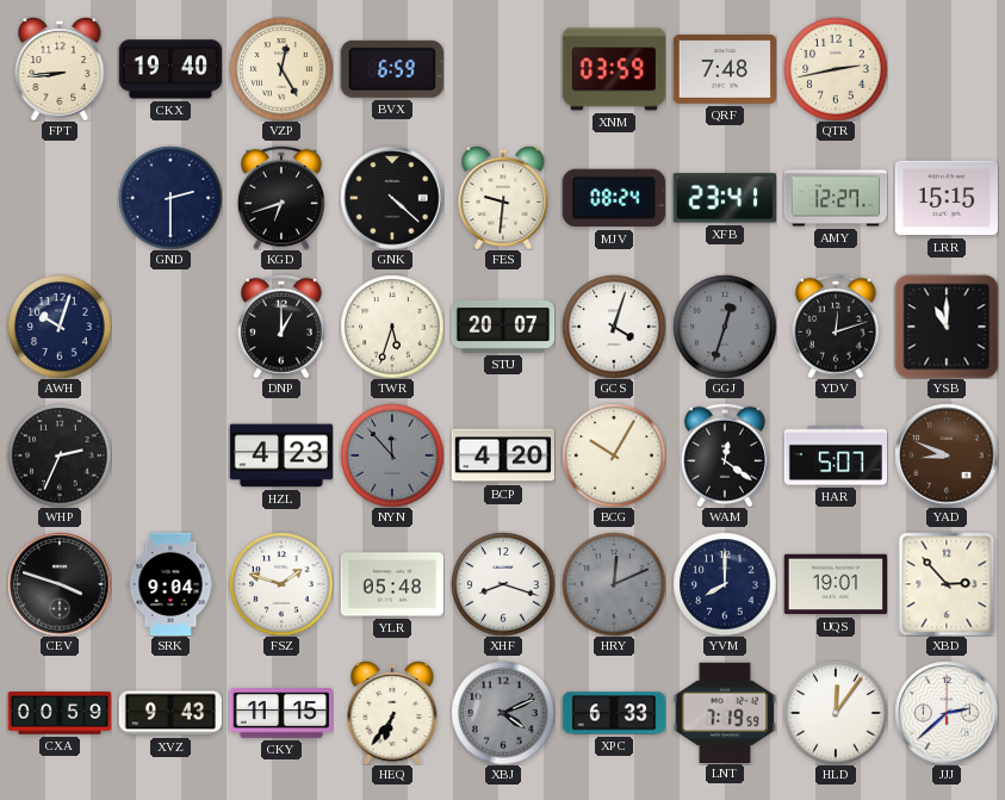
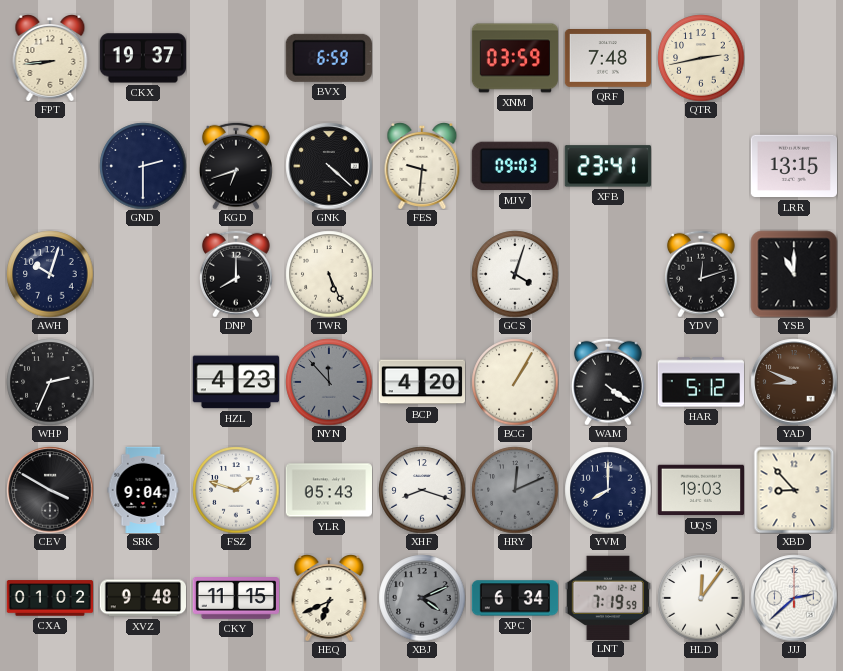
CKX: 19:40 -> 19:37 (142, 58)
VZP: 12:25 -> none (281, 69)
MJV: 08:24 -> 09:03 (515, 166)
AMY: 12:27 -> none (836, 198)
LRR: 15:15 -> 13:15 (793, 166)
DNP: 1:00 -> 8:00 (236, 274)
TWR: 5:33 -> 5:26 (329, 274)
STU: 20:07 -> none (503, 327)
GGJ: 12:33 -> none (725, 327)
BCG: 10:05 -> 1:05 (515, 382)
WAM: 12:21 -> 4:21 (608, 382)
HAR: 5:07 -> 5:12 (700, 382)
CEV: 3:48 -> 3:50 (50, 490)
YLR: 05:48 -> 05:43 (328, 490)
UQS: 19:01 -> 19:03 (700, 490)
XBD: 2:53 -> 8:53 (794, 490)
CXA: 00:59 -> 01:02 (49, 598)
XVZ: 9:43 -> 9:48 (143, 598)
HEQ: 6:36 -> 6:41 (329, 598)
XPC: 6:33 -> 6:34 (515, 598)
